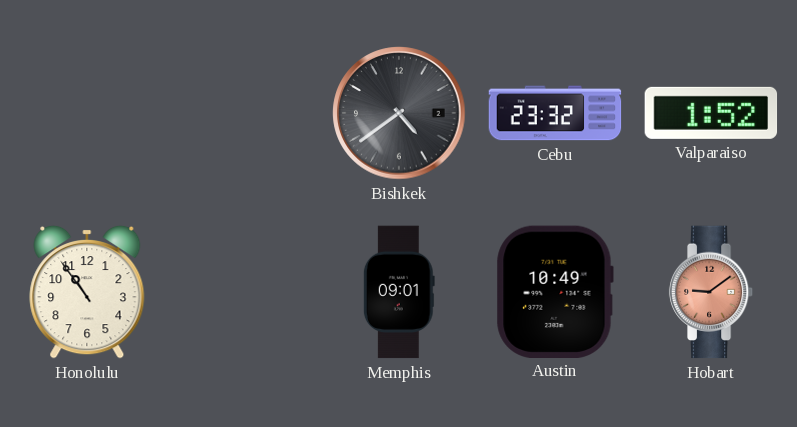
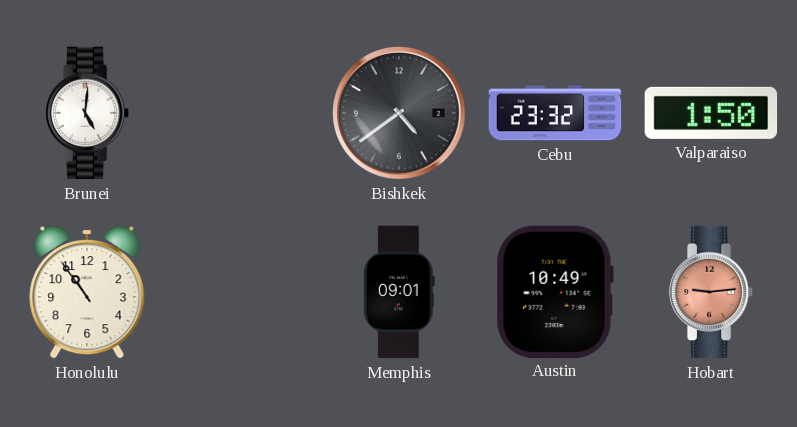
Brunei: none -> 5:01 (87, 113)
Valparaiso: 1:52 -> 1:50 (711, 113)
Hobart: 9:09 -> 9:14 (711, 292)
